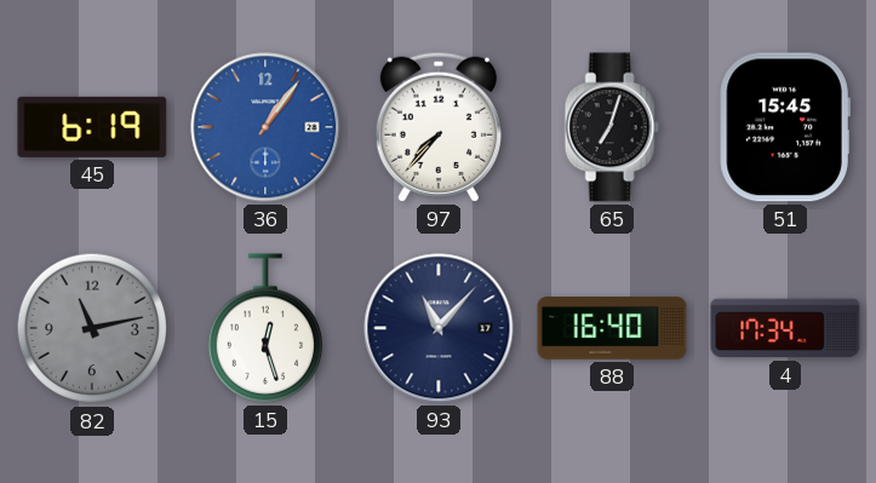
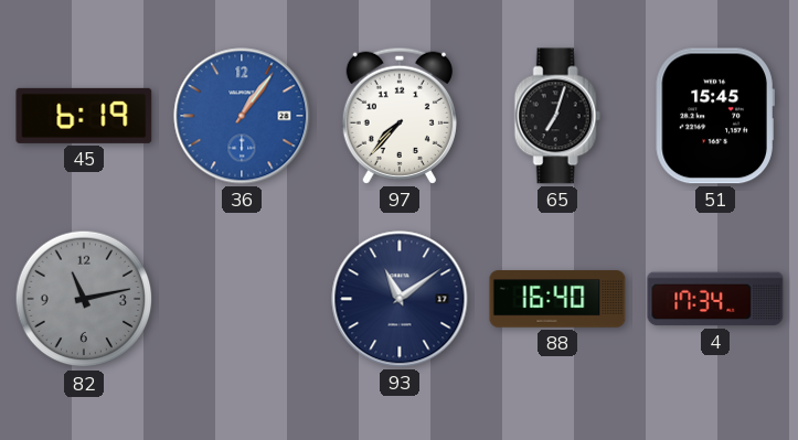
15: 12:27 -> none (265, 328)
93: 11:07 -> 11:09 (400, 299)
